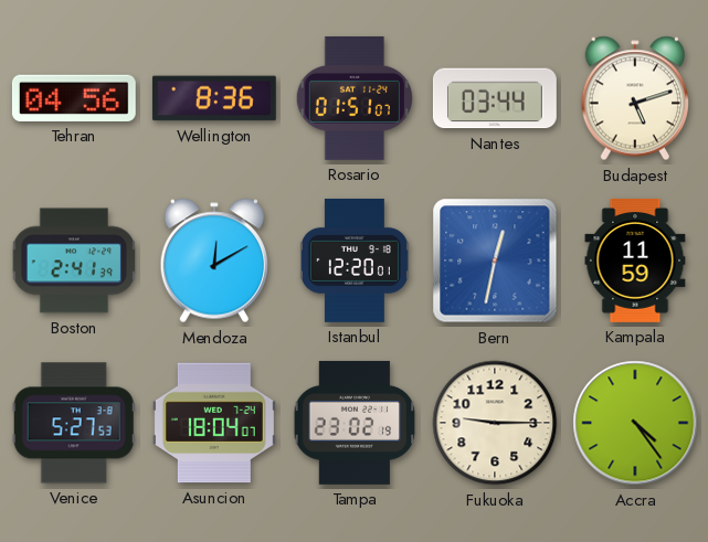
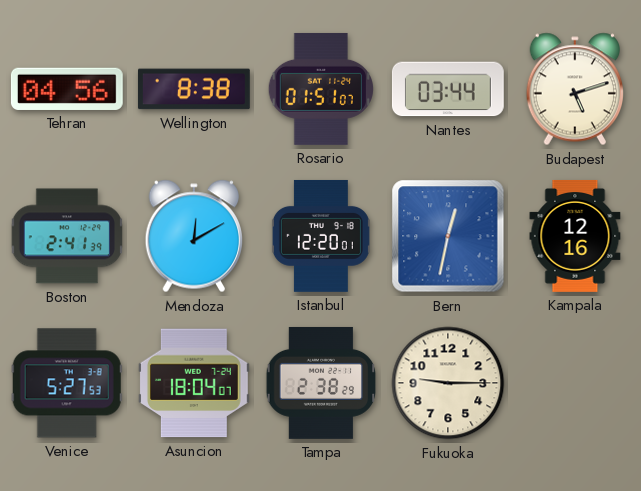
Wellington: 8:36 -> 8:38 (194, 89)
Kampala: 11:59 -> 12:16 (575, 236)
Tampa: 23:02 -> 2:38 (321, 383)
Accra: 4:24 -> none (635, 423)
